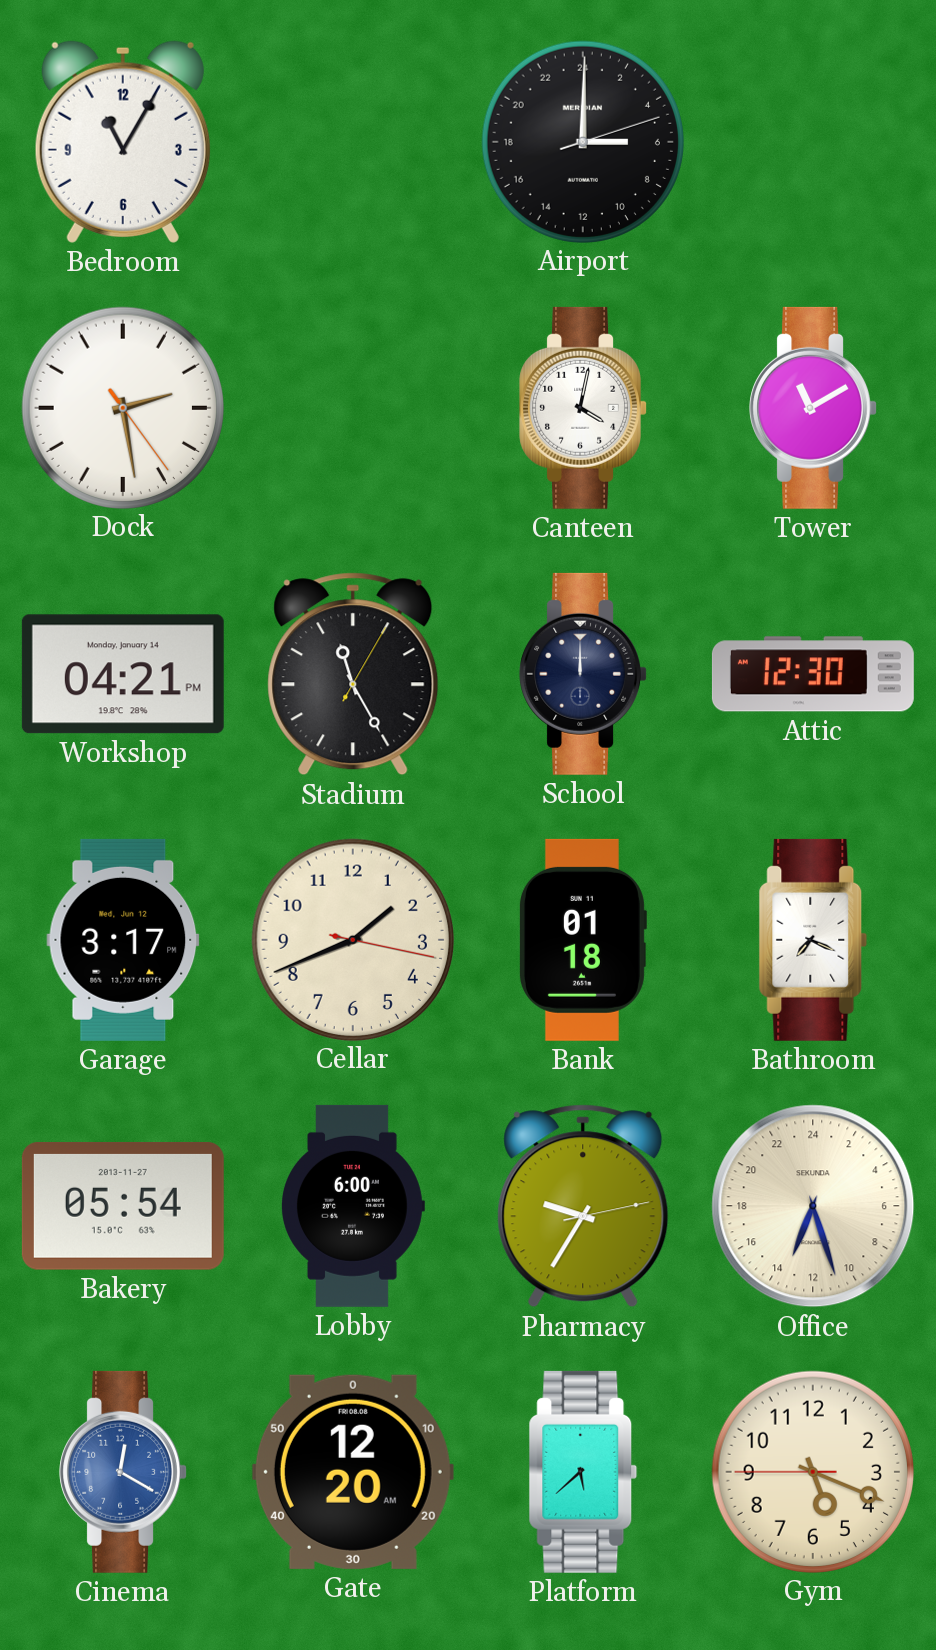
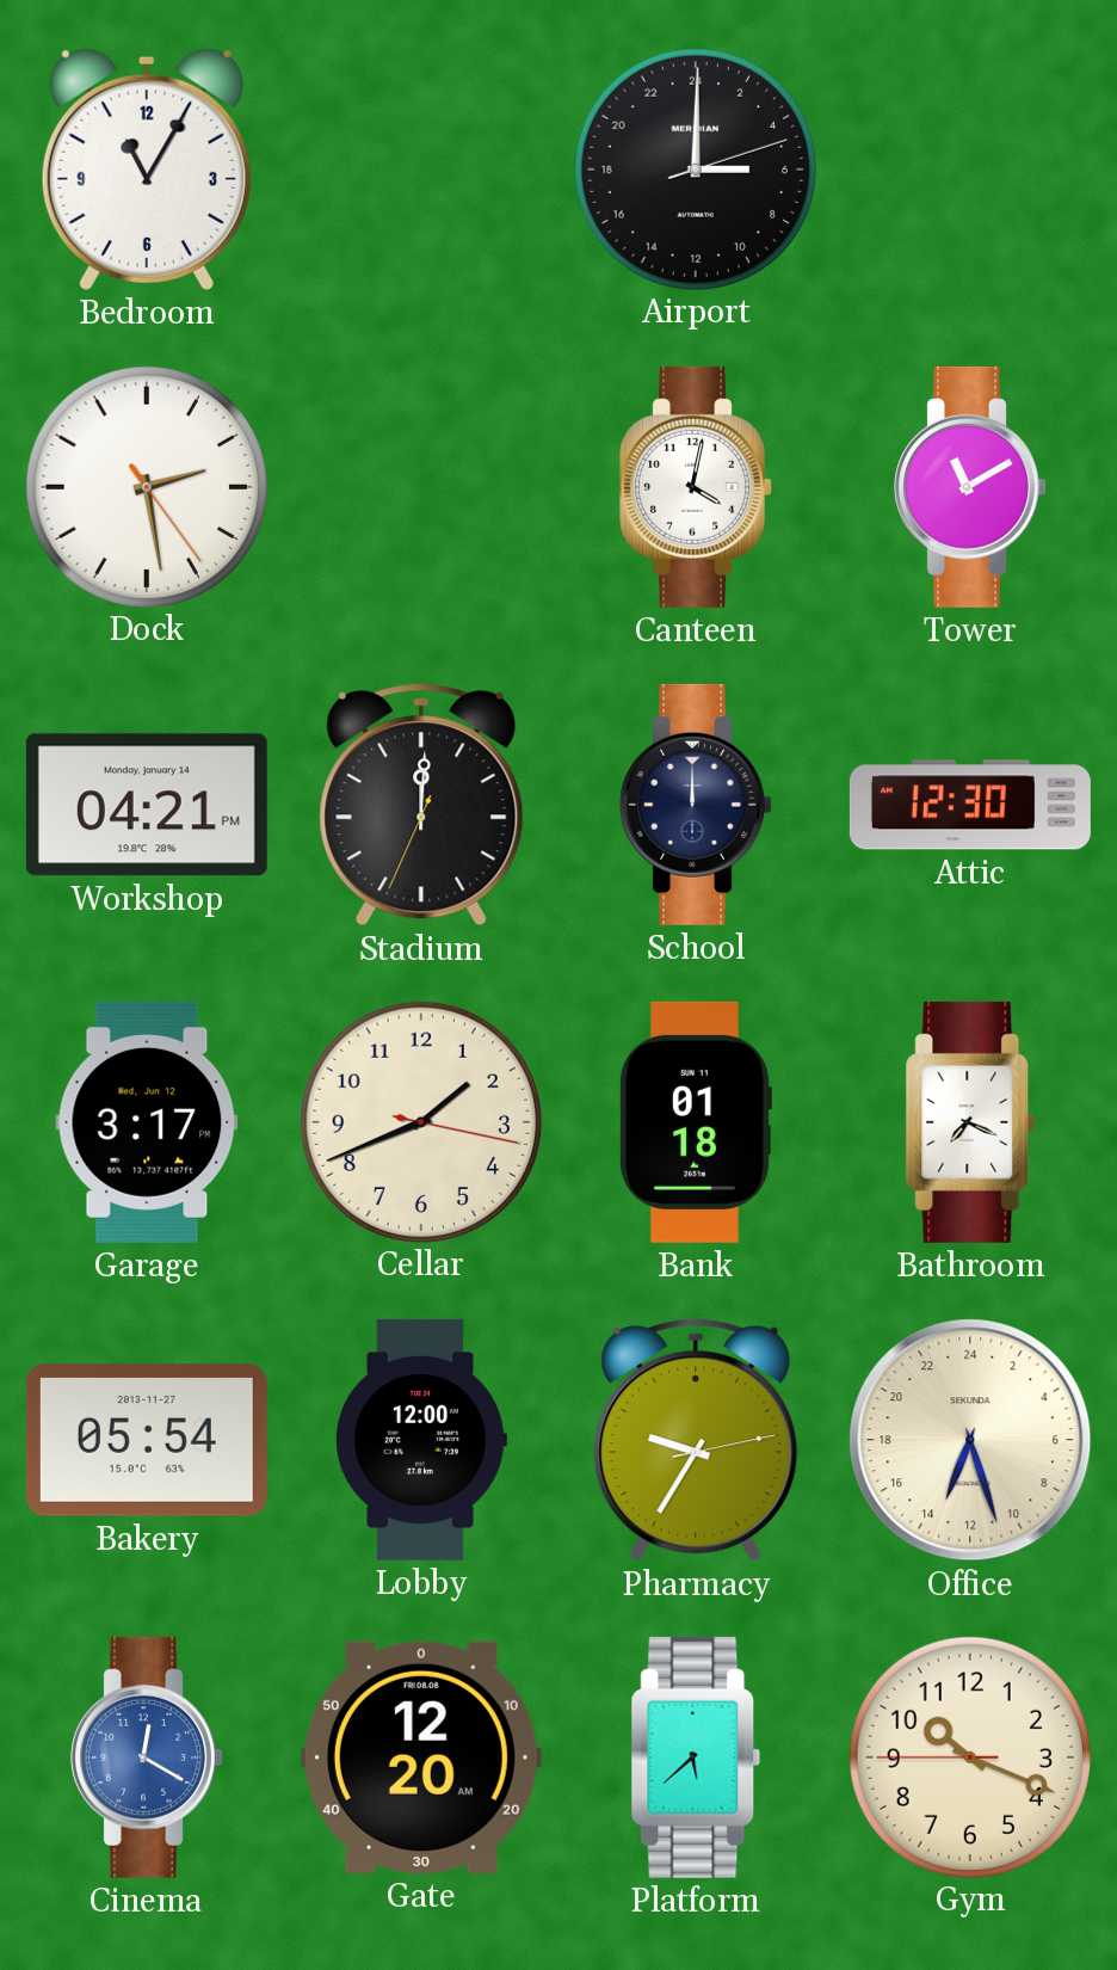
Stadium: 11:25 -> 12:00 (421, 805)
Lobby: 6:00 -> 12:00 (421, 1440)
Gym: 5:18 -> 10:18 (969, 1756)
